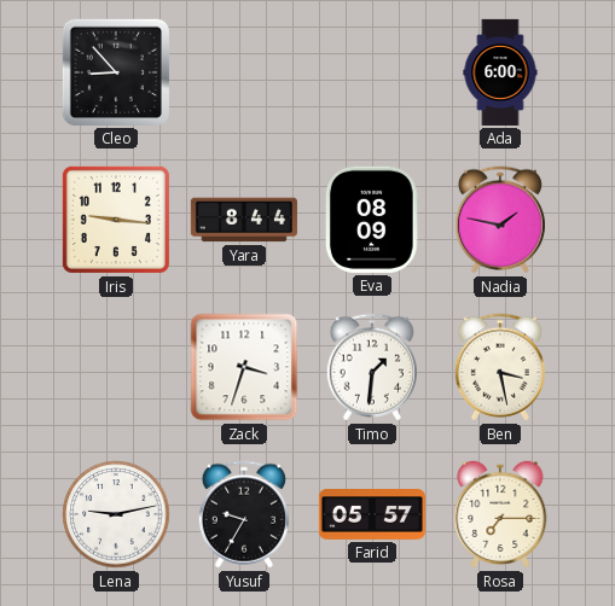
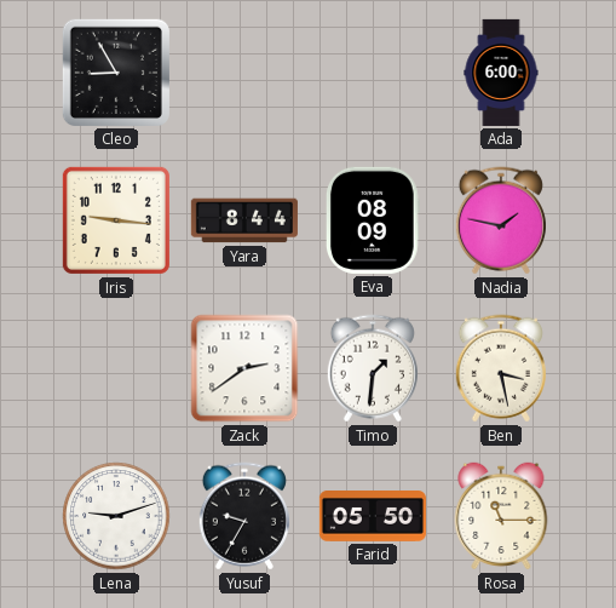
Cleo: 8:53 -> 8:55 (116, 73)
Zack: 3:33 -> 2:39 (244, 368)
Lena: 9:13 -> 9:12 (116, 516)
Farid: 05:57 -> 05:50 (373, 517)
Rosa: 7:15 -> 11:15 (501, 516)
